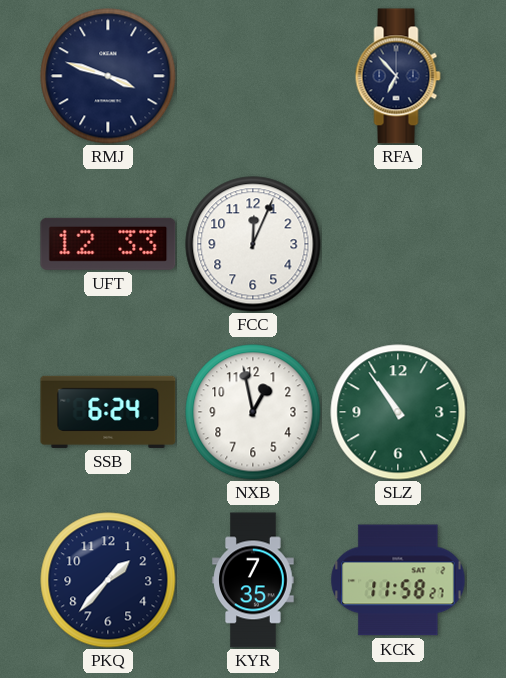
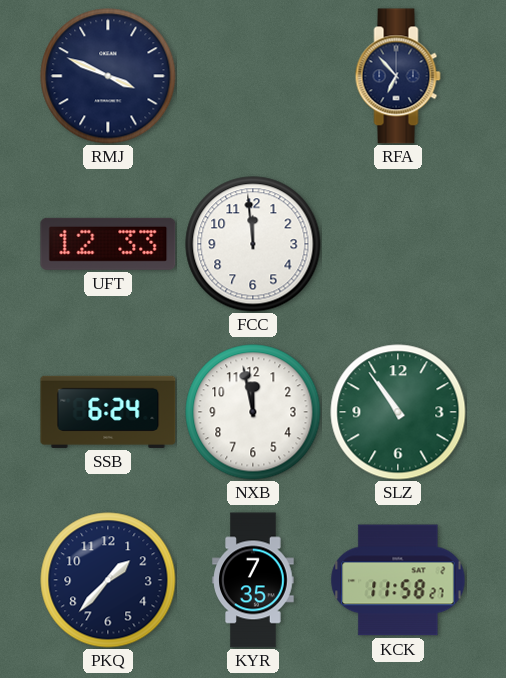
RMJ: 3:48 -> 3:49 (108, 76)
FCC: 12:04 -> 11:59 (253, 244)
NXB: 12:58 -> 11:58 (253, 412)
